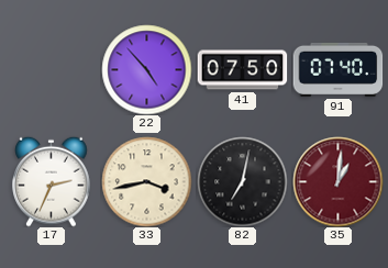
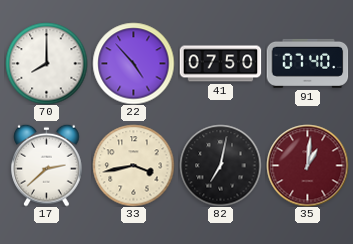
70: none -> 8:00 (46, 63)
17: 2:34 -> 2:38 (47, 165)
